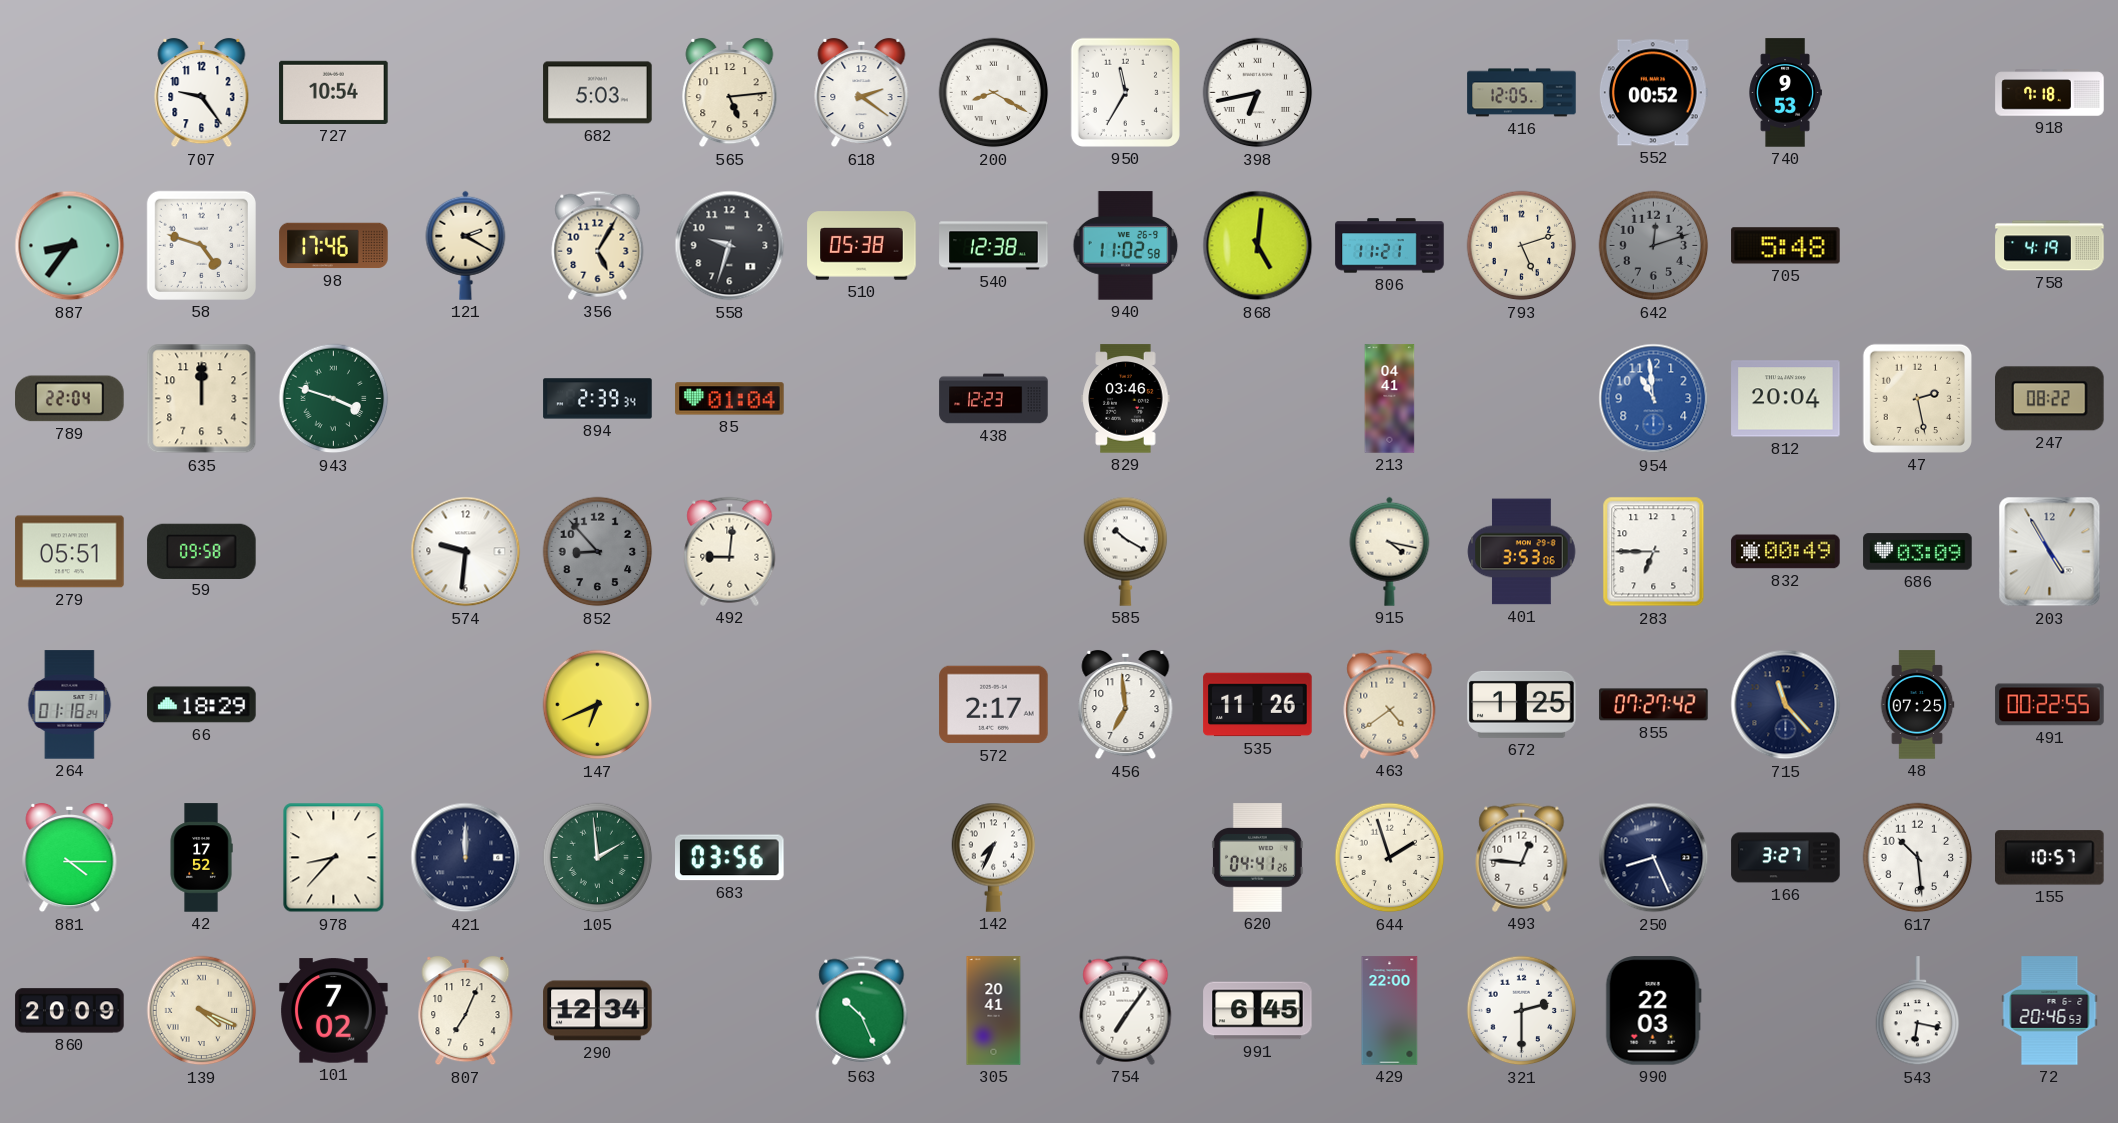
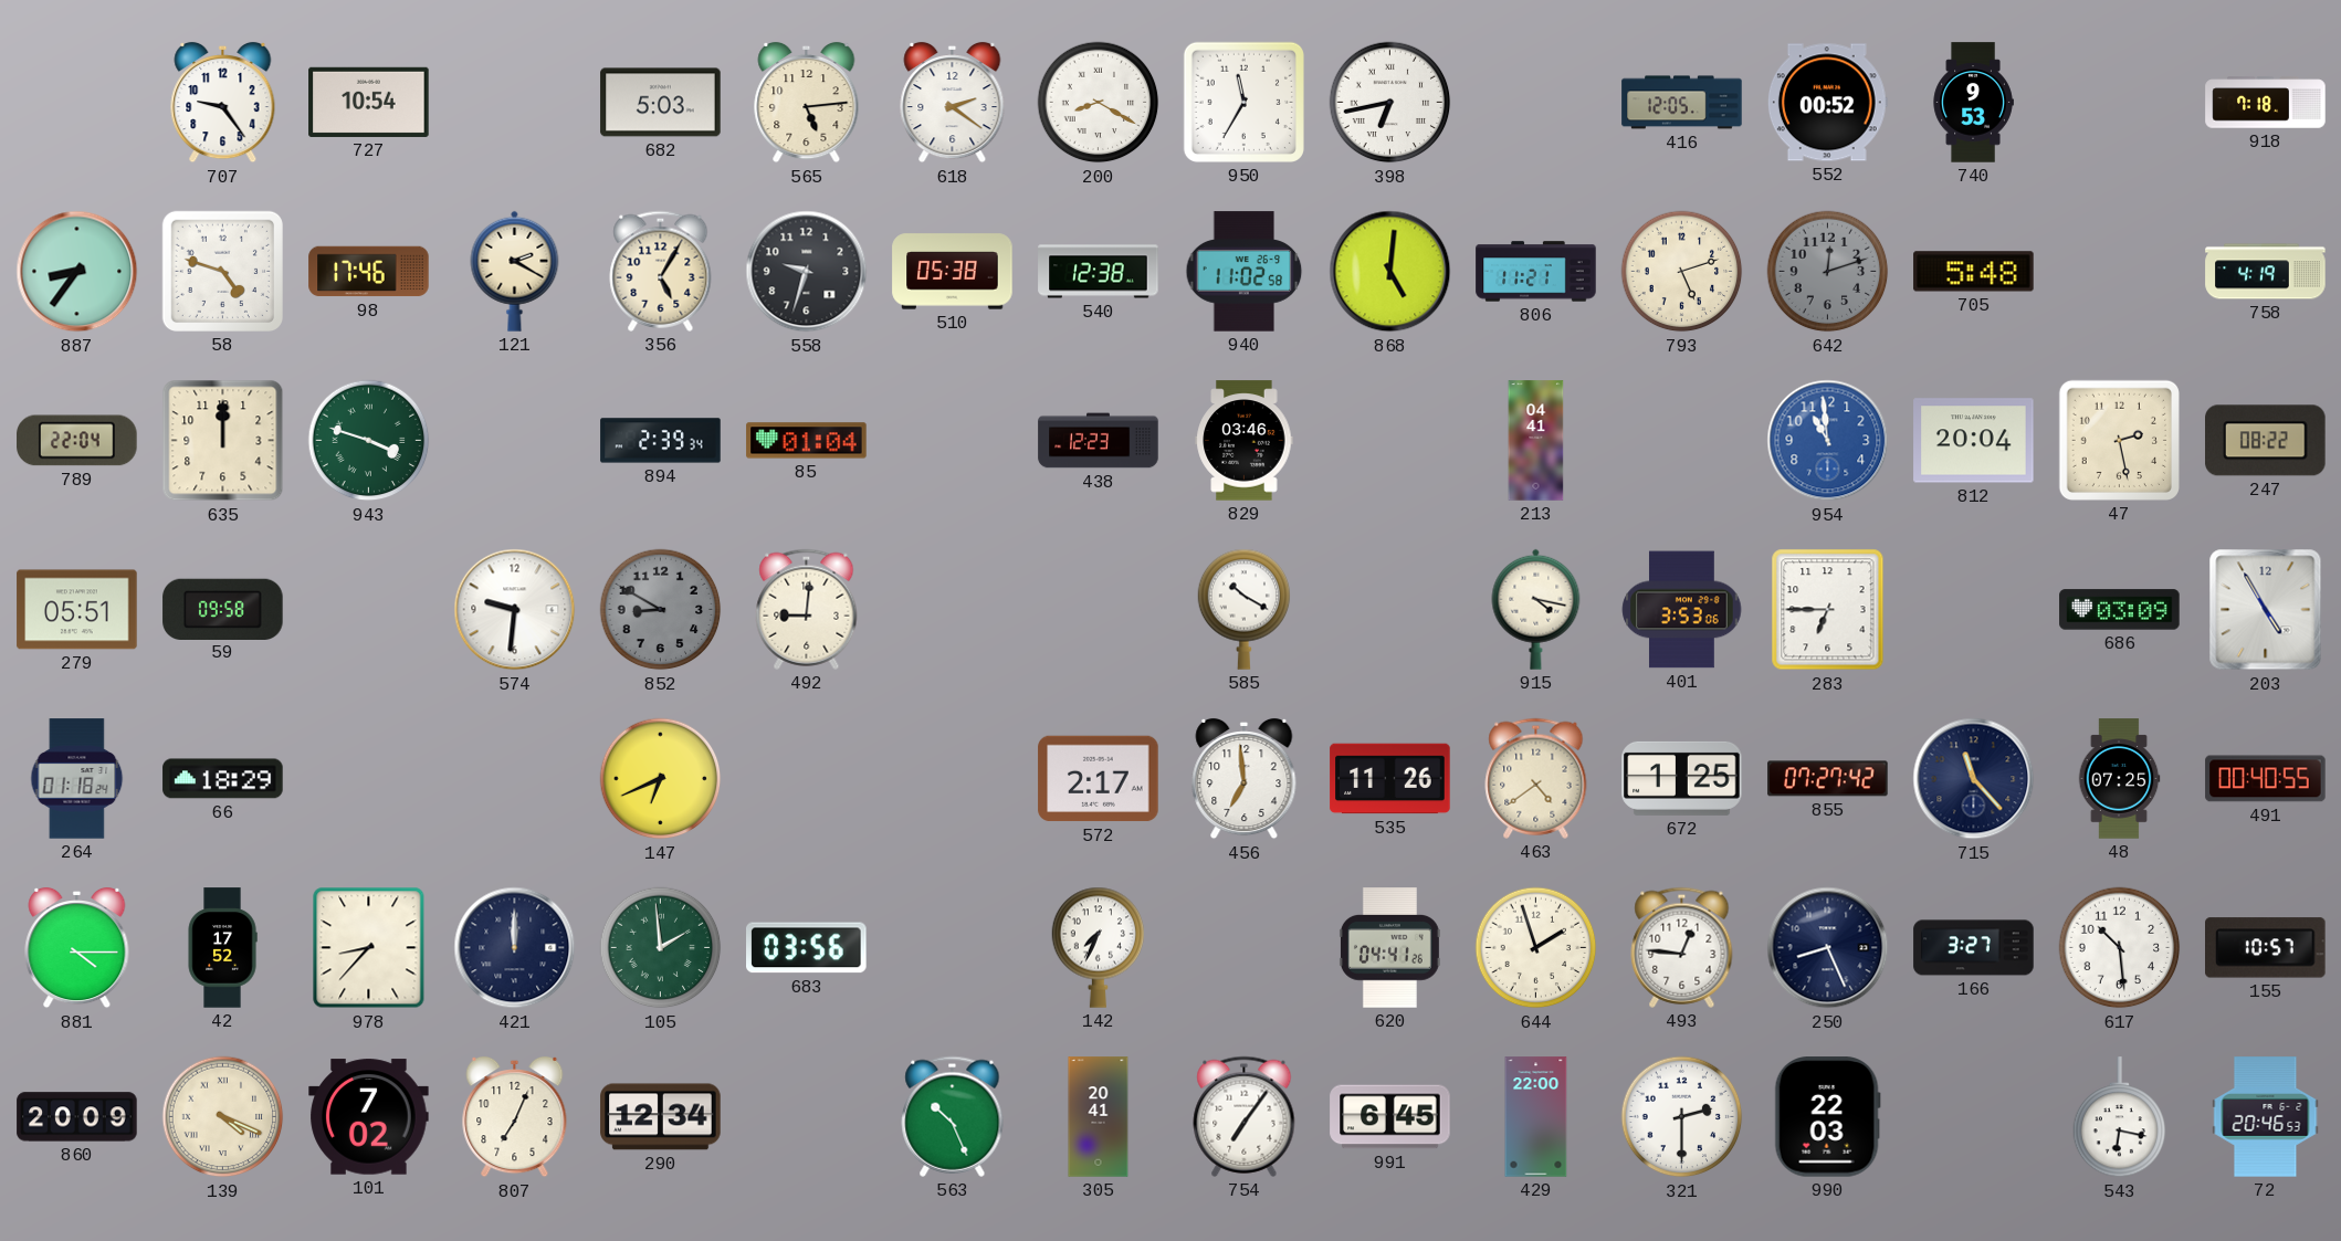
852: 8:53 -> 8:50 (661, 610)
832: 00:49 -> none (1786, 552)
491: 00:22 -> 00:40 (2266, 779)
